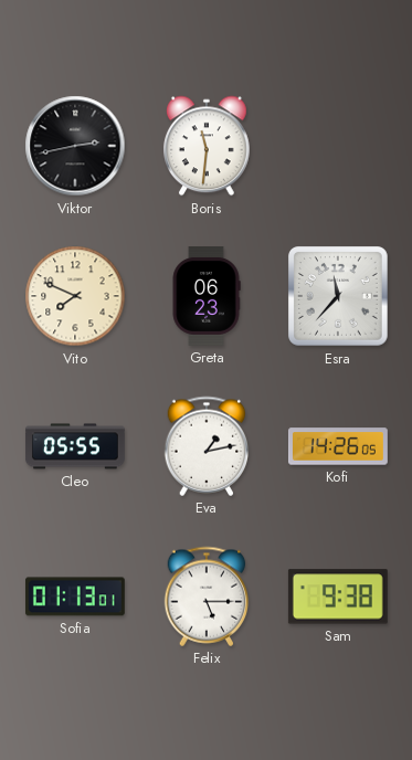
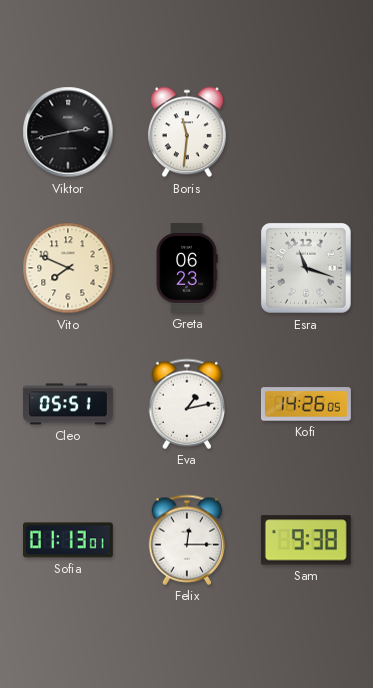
Esra: 11:37 -> 11:18 (307, 269)
Cleo: 05:55 -> 05:51 (68, 404)
Felix: 5:15 -> 12:15 (187, 540)
